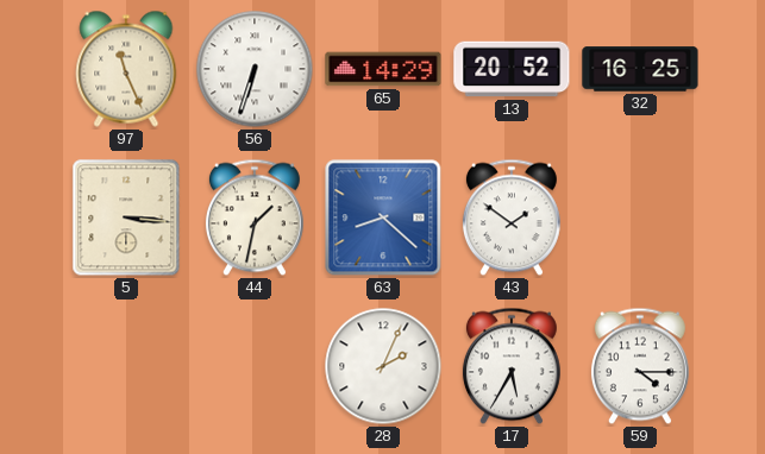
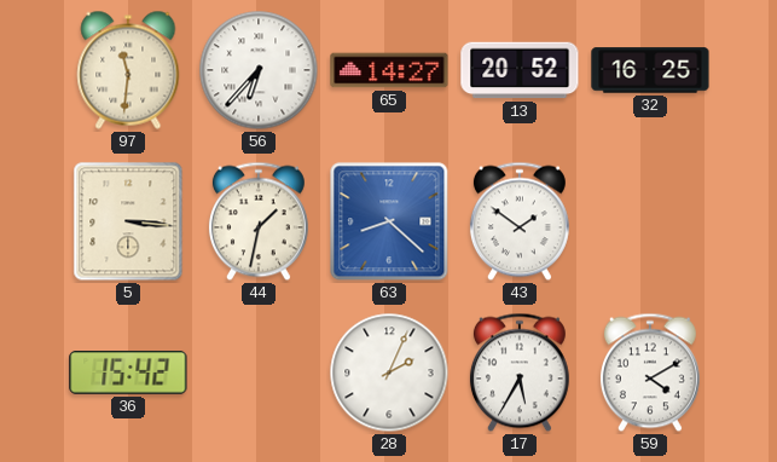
97: 11:26 -> 11:31 (128, 70)
56: 6:33 -> 6:37 (259, 70)
65: 14:29 -> 14:27 (389, 70)
36: none -> 15:42 (128, 374)
59: 4:15 -> 4:10 (650, 373)
